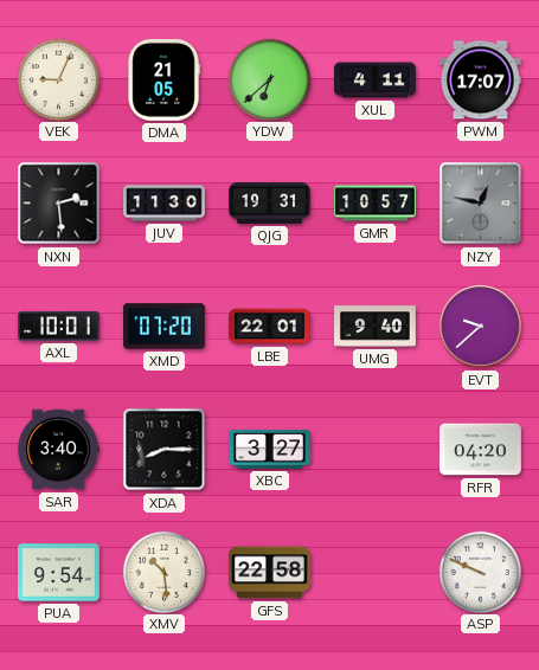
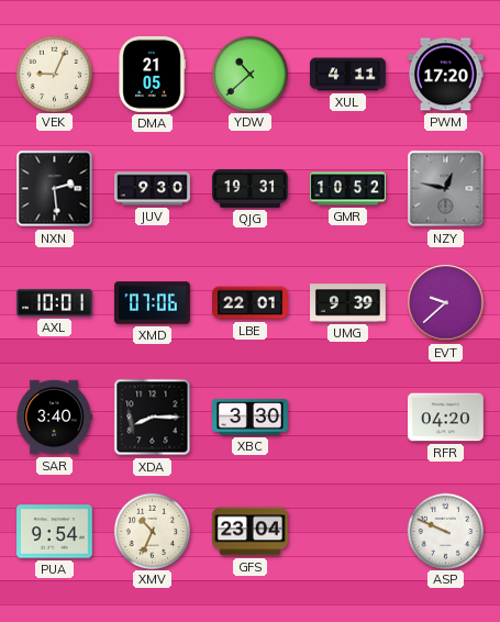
YDW: 6:38 -> 10:38 (249, 74)
PWM: 17:07 -> 17:20 (445, 75)
JUV: 11:30 -> 9:30 (153, 189)
GMR: 10:57 -> 10:52 (348, 189)
XMD: 07:20 -> 07:06 (153, 303)
UMG: 9:40 -> 9:39 (348, 303)
XBC: 3:27 -> 3:30 (251, 418)
XMV: 10:29 -> 10:34 (152, 531)
GFS: 22:58 -> 23:04 (251, 532)
